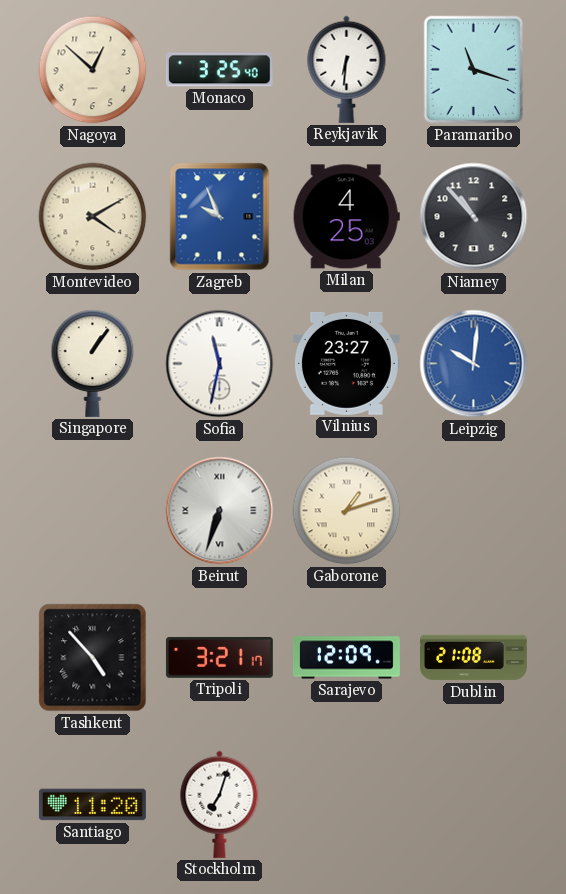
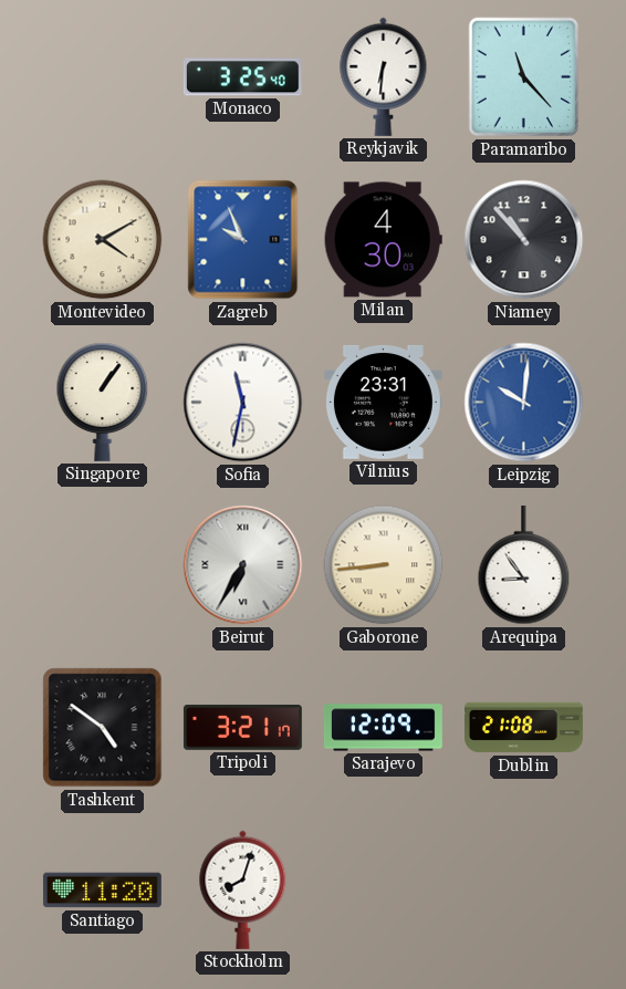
Nagoya: 12:52 -> none (93, 70)
Paramaribo: 11:18 -> 11:23 (524, 77)
Milan: 4:25 -> 4:30 (383, 240)
Vilnius: 23:27 -> 23:31 (383, 402)
Beirut: 6:33 -> 6:35 (243, 565)
Gaborone: 1:12 -> 8:44 (384, 565)
Arequipa: none -> 8:54 (524, 565)
Tashkent: 4:53 -> 4:51 (103, 728)
Stockholm: 7:03 -> 8:03 (243, 889)
